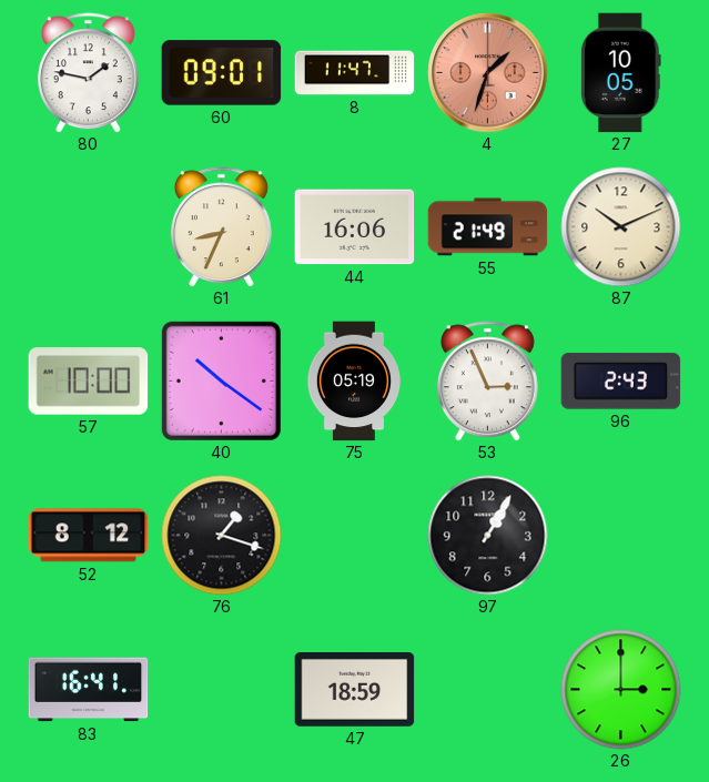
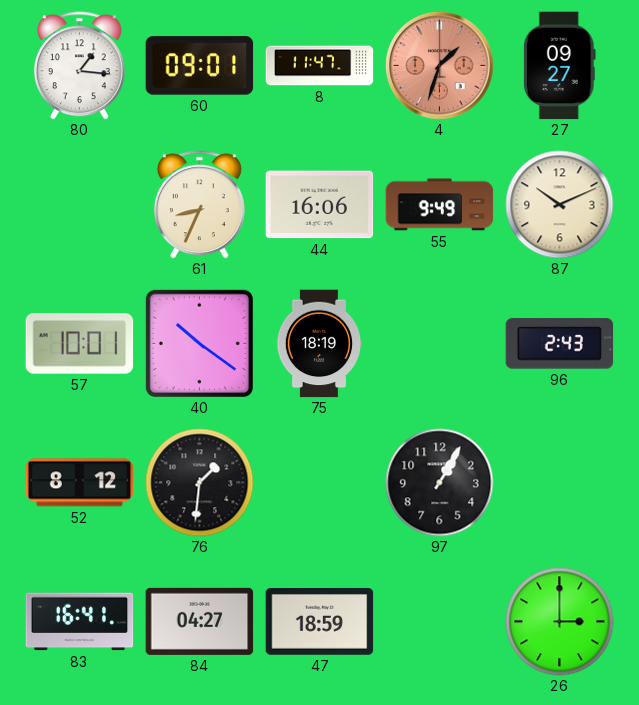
80: 1:47 -> 1:16 (79, 66)
27: 10:05 -> 09:27 (559, 66)
55: 21:49 -> 9:49 (440, 205)
57: 10:00 -> 10:01 (80, 344)
75: 05:19 -> 18:19 (319, 344)
53: 2:56 -> none (487, 382)
76: 1:18 -> 1:31 (200, 483)
84: none -> 04:27 (200, 621)
